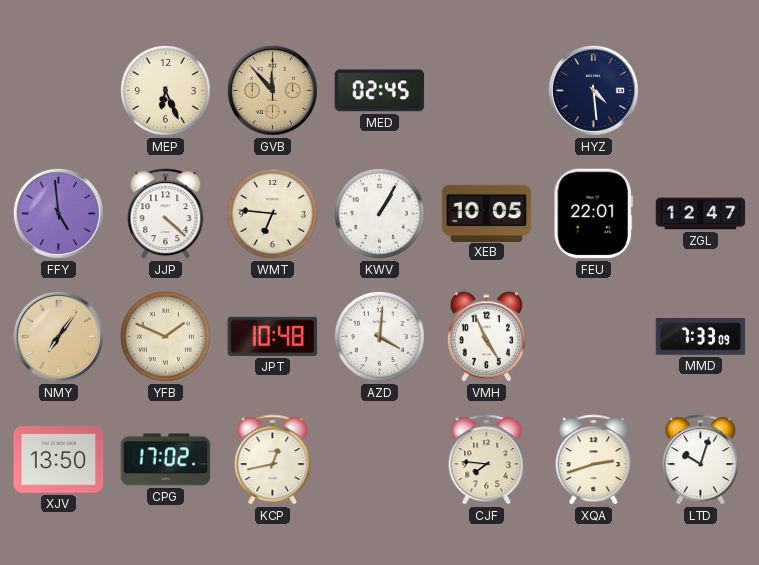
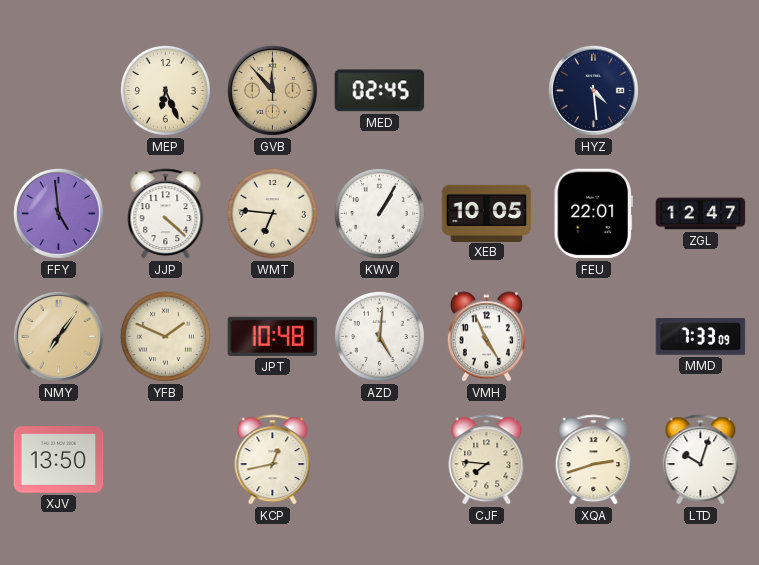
AZD: 4:01 -> 5:01 (379, 336)
CPG: 17:02 -> none (166, 460)
